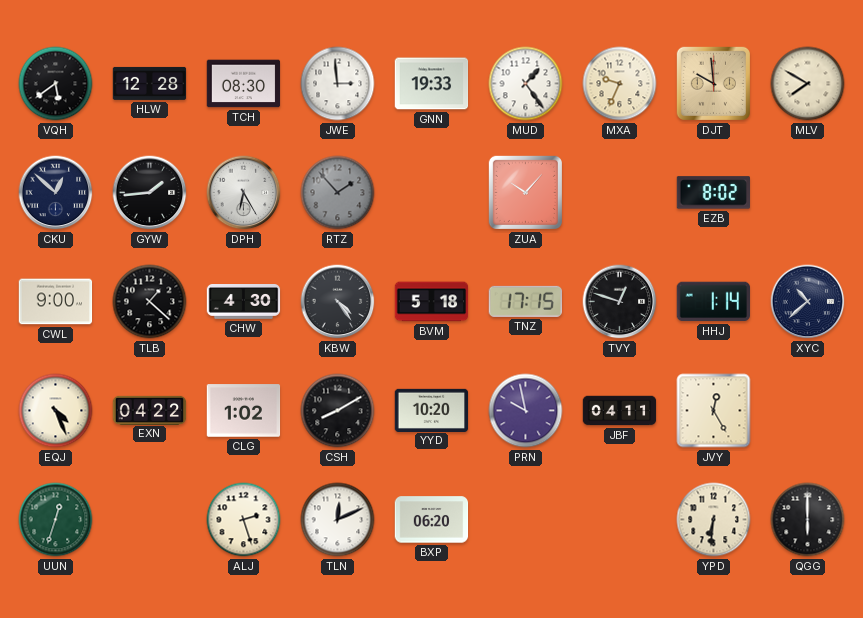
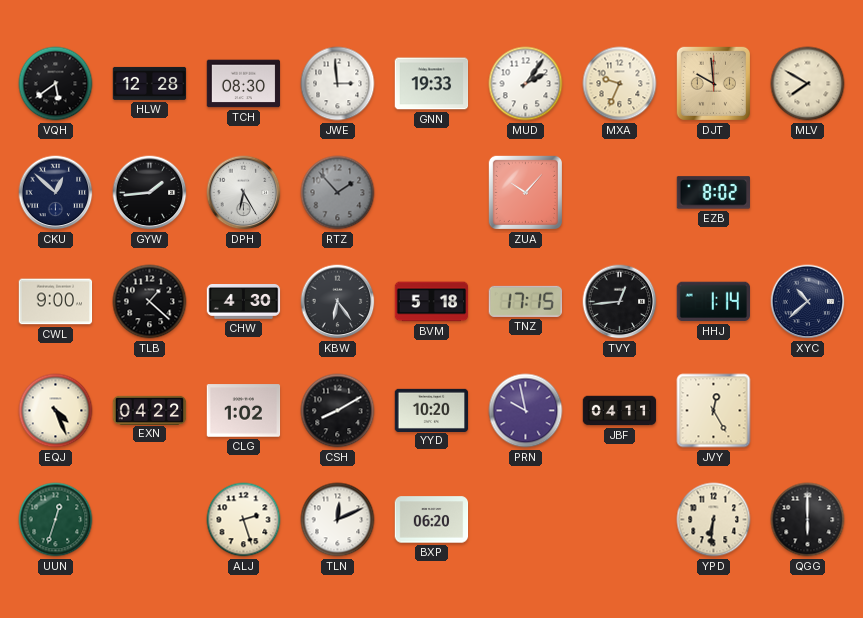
MUD: 1:24 -> 2:06 (526, 84)
KBW: 4:24 -> 6:24 (338, 302)
TVY: 12:48 -> 12:44 (620, 302)
